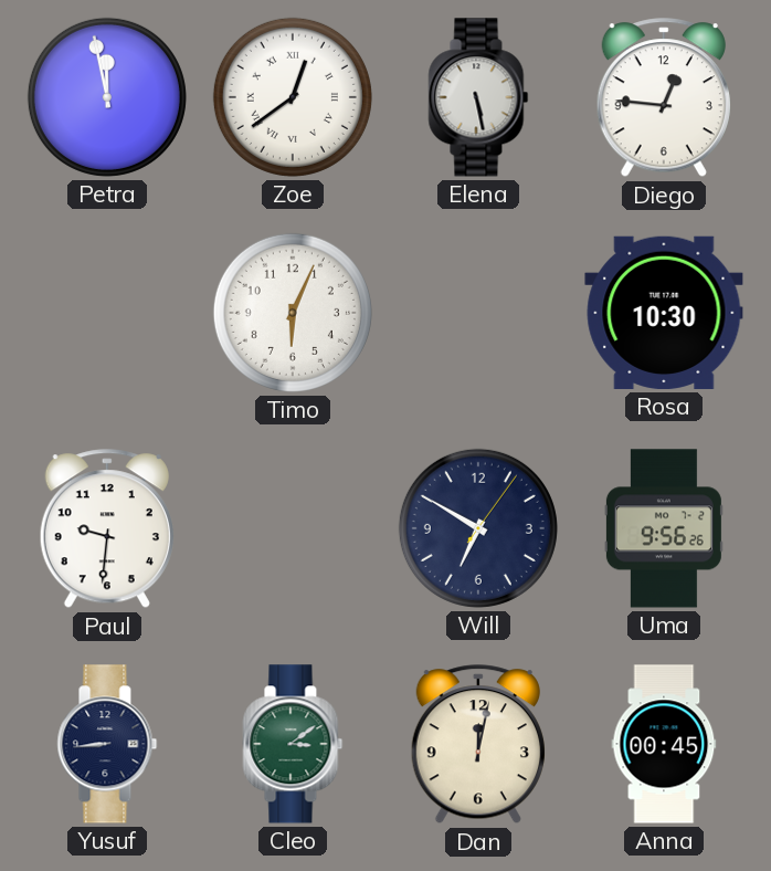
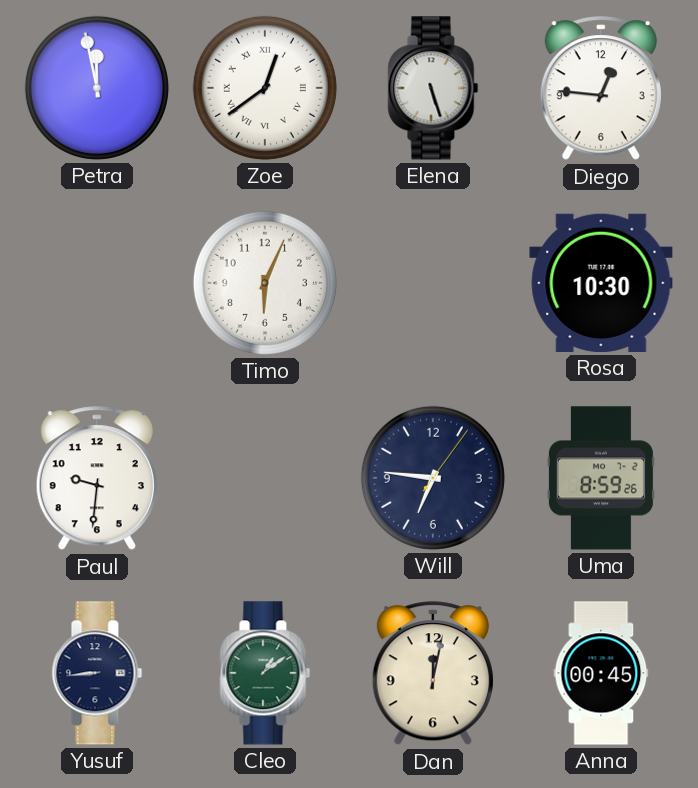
Elena: 5:28 -> 5:27 (433, 88)
Will: 6:50 -> 6:46 (433, 478)
Uma: 9:56 -> 8:59 (601, 478)
Cleo: 3:09 -> 1:09 (265, 673)
